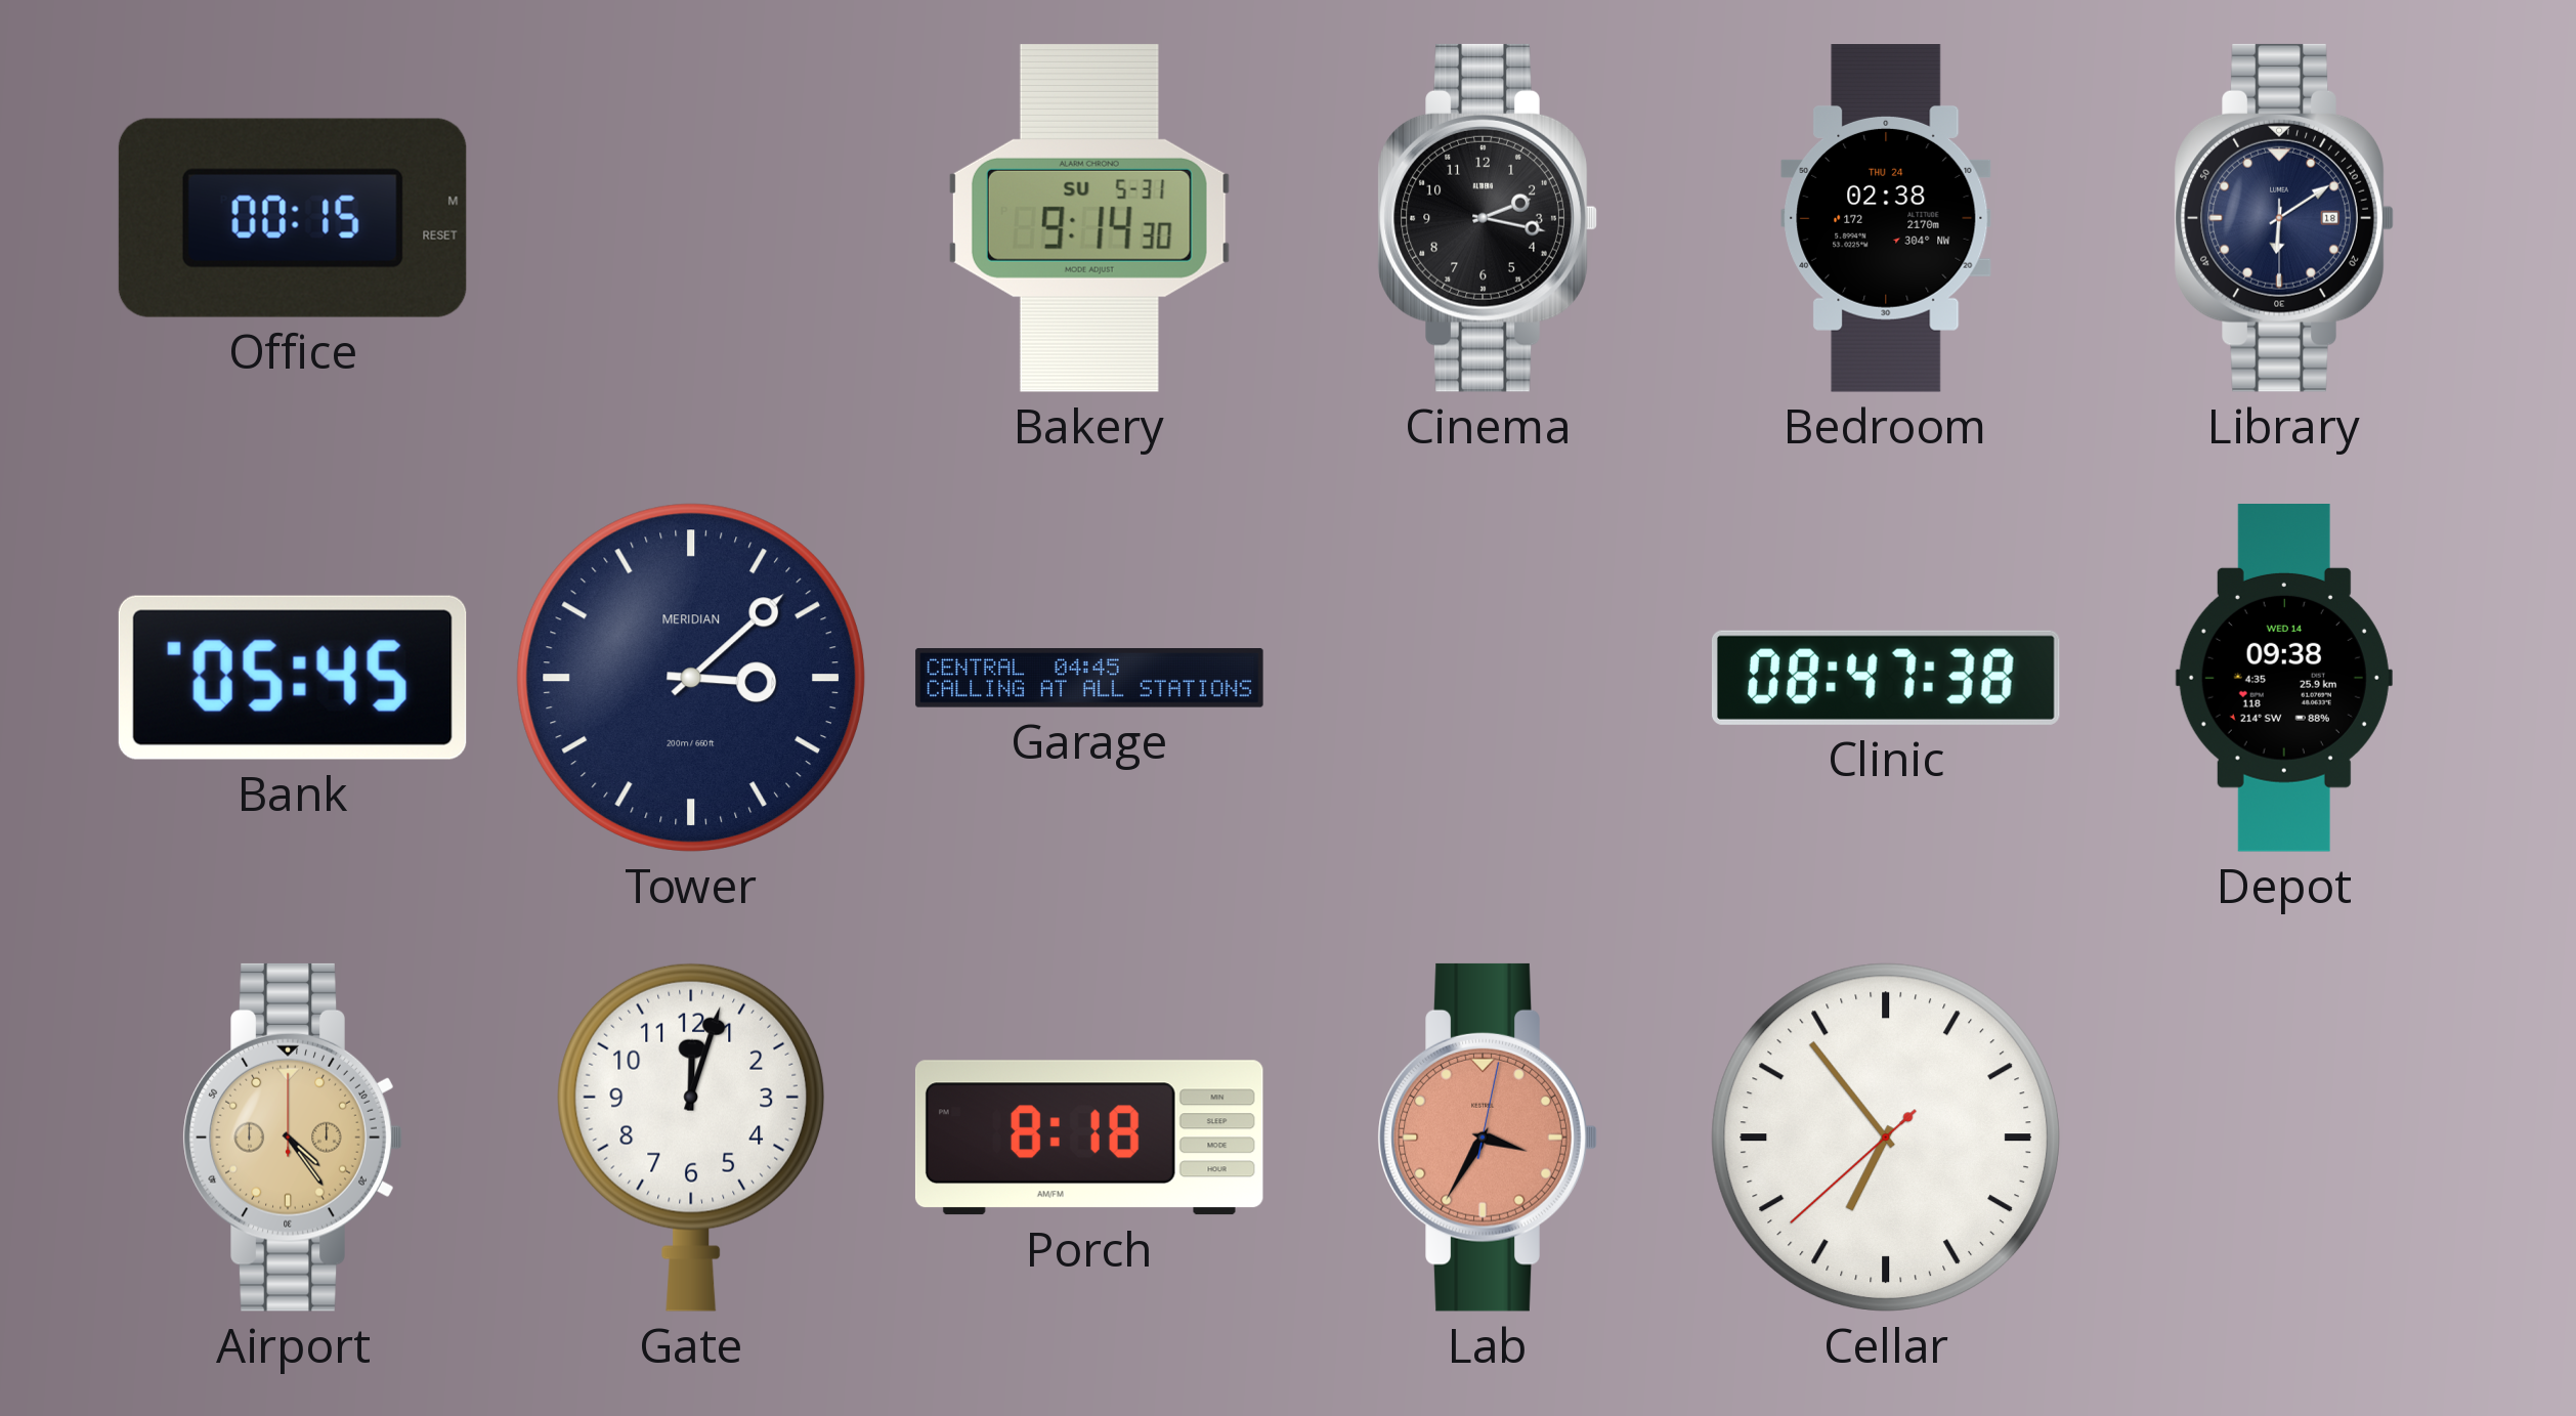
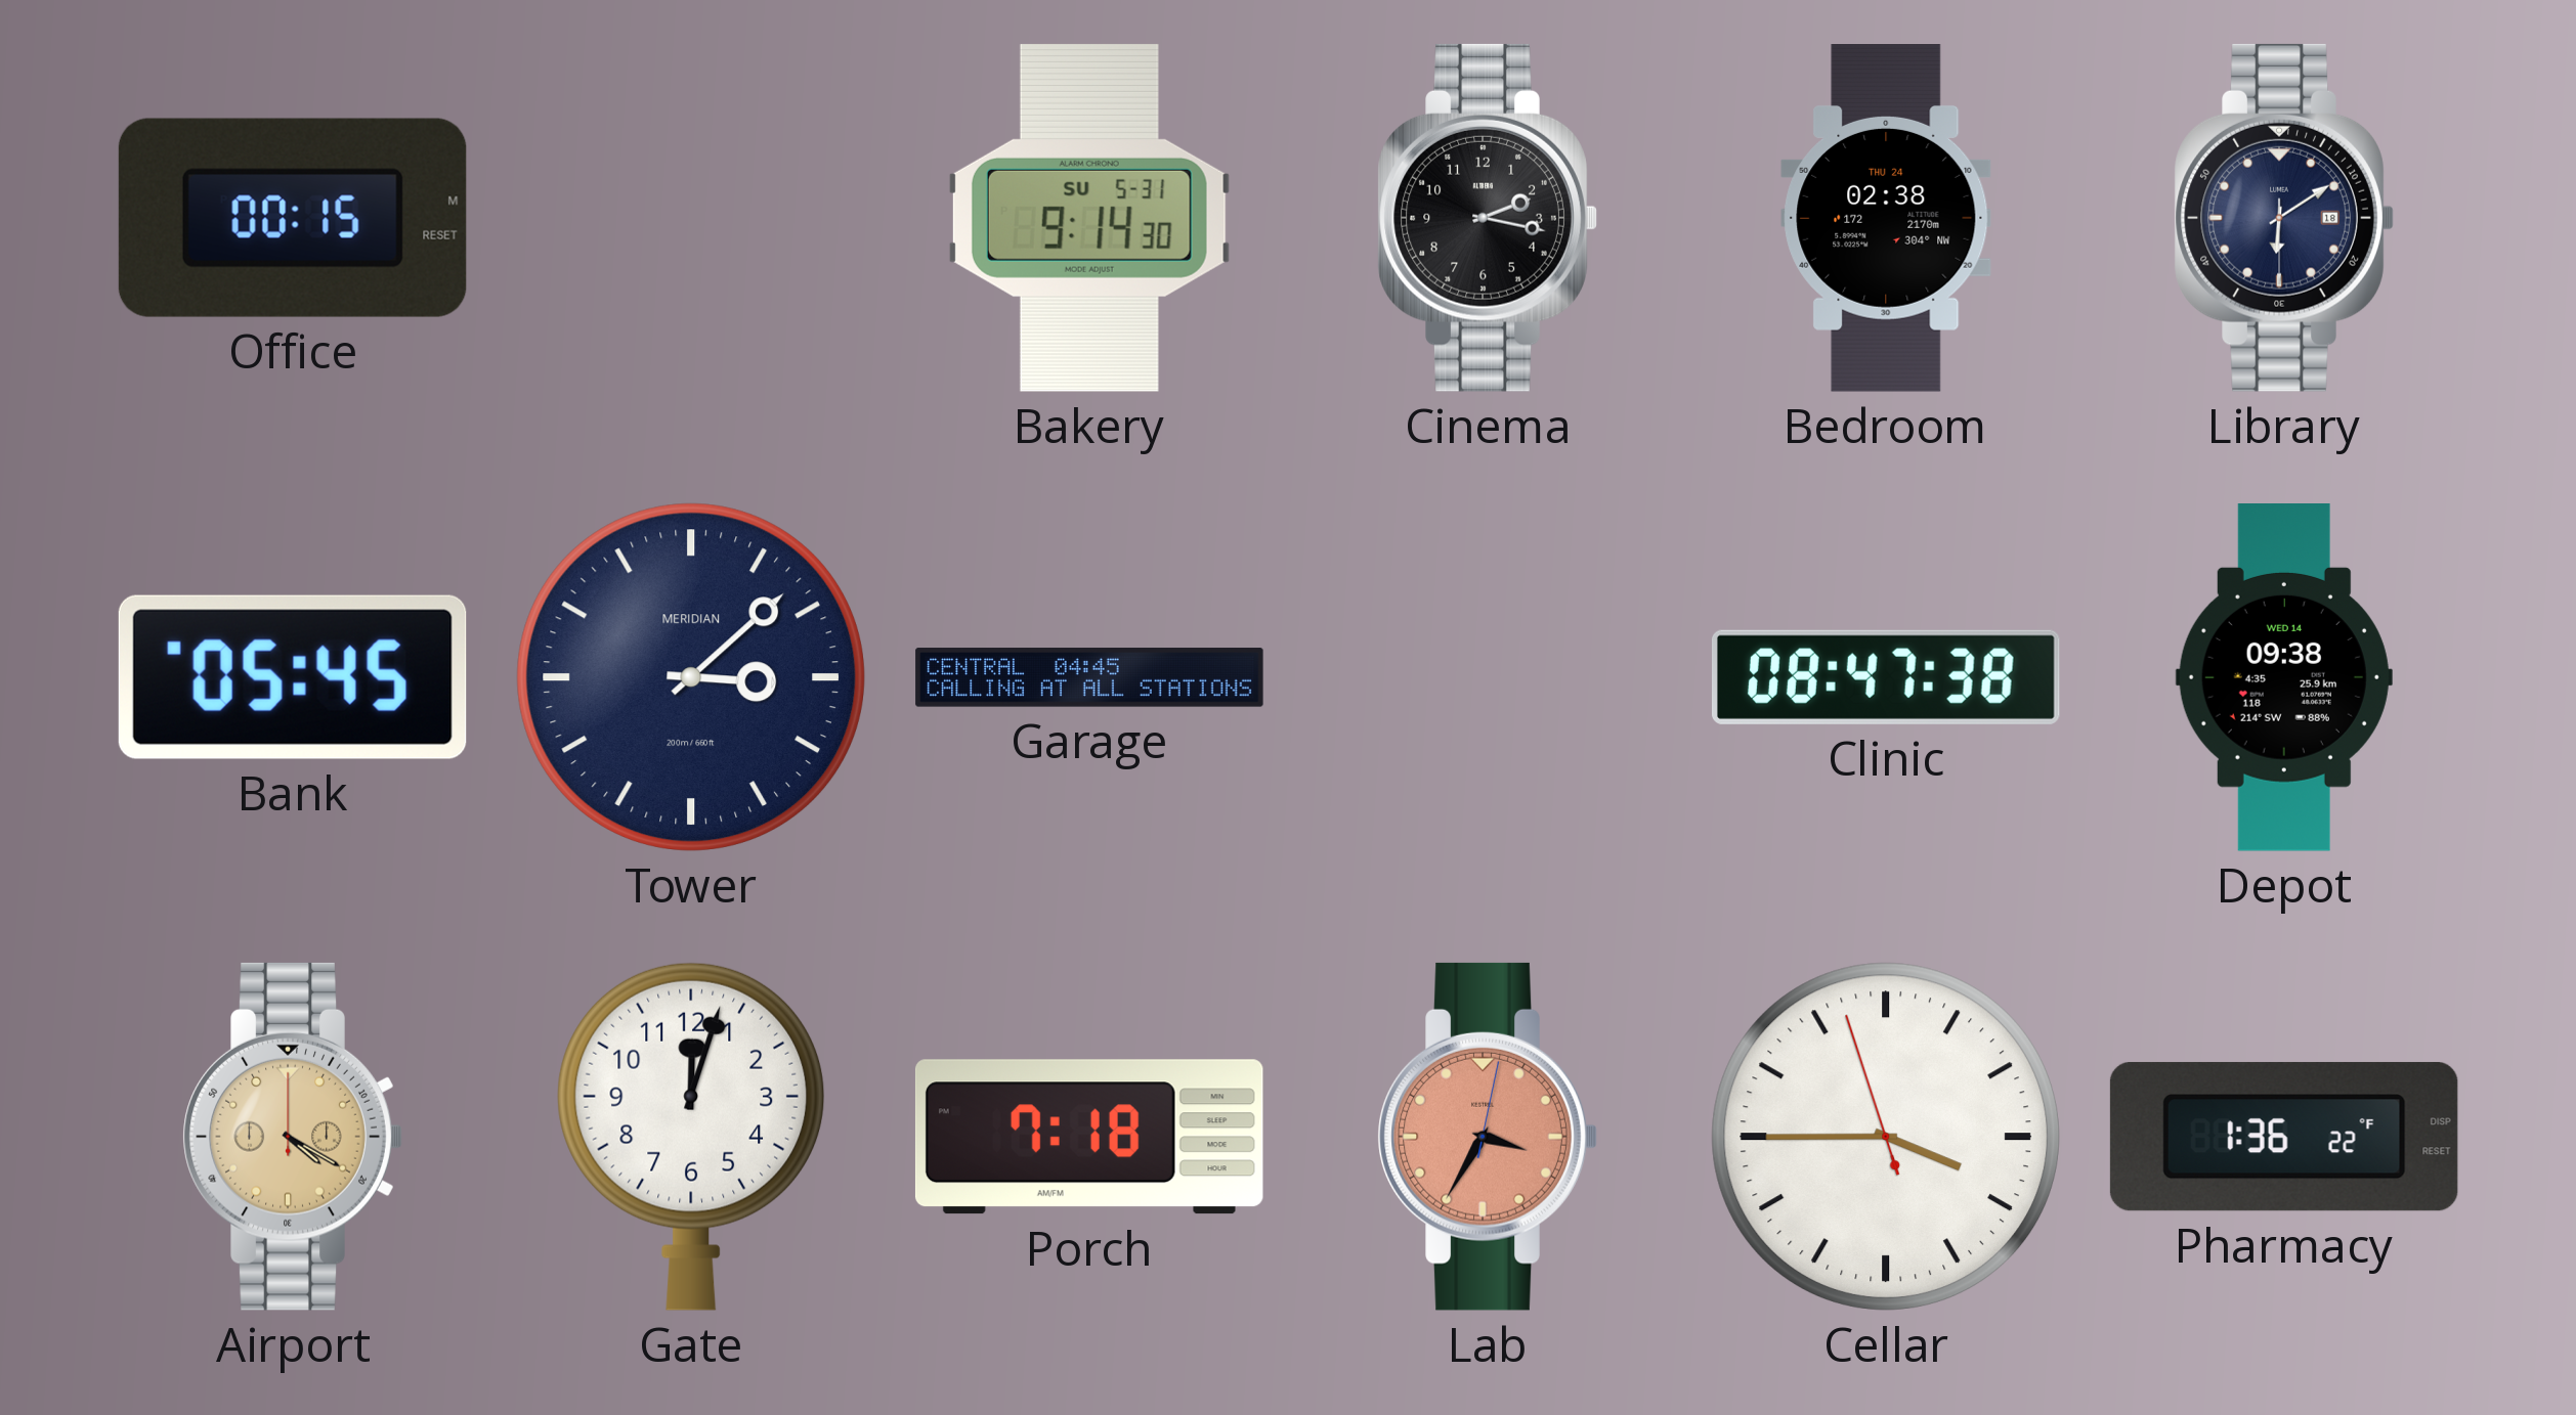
Airport: 4:24 -> 4:20 (293, 1137)
Porch: 8:18 -> 7:18 (1089, 1137)
Cellar: 6:53 -> 3:44 (1886, 1137)
Pharmacy: none -> 1:36 (2284, 1137)
